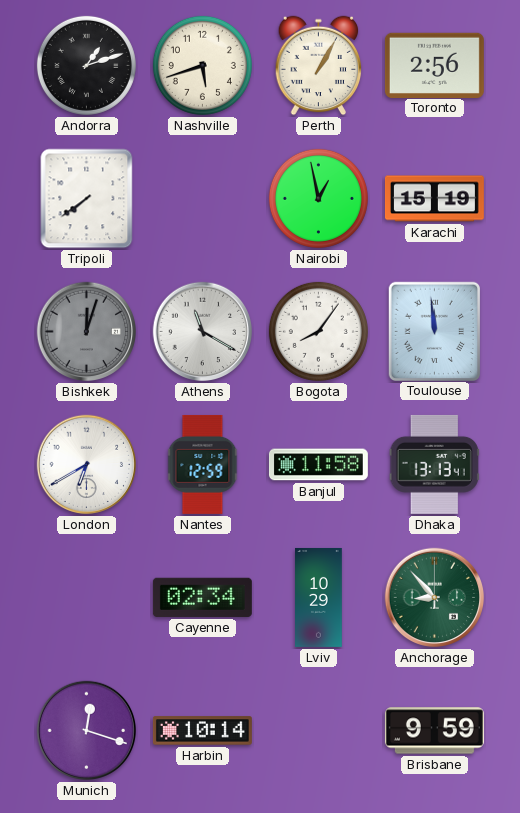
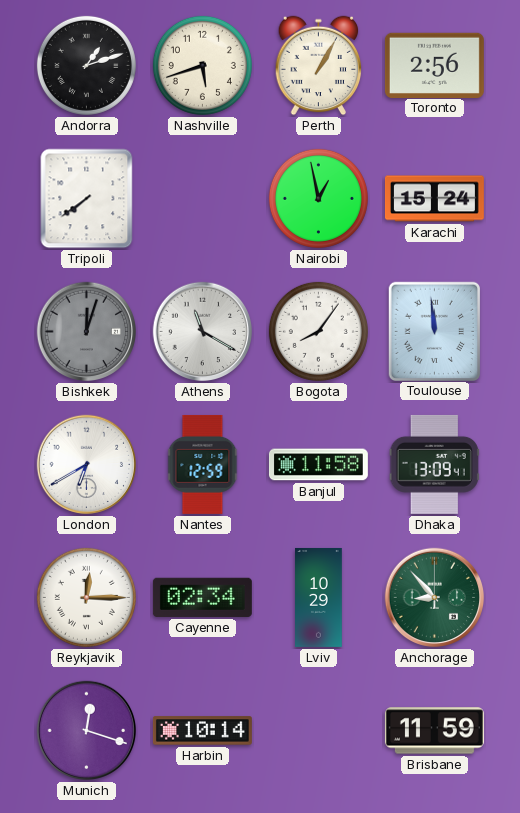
Karachi: 15:19 -> 15:24 (434, 199)
Dhaka: 13:13 -> 13:09 (434, 464)
Reykjavik: none -> 12:15 (86, 597)
Brisbane: 9:59 -> 11:59 (434, 731)
